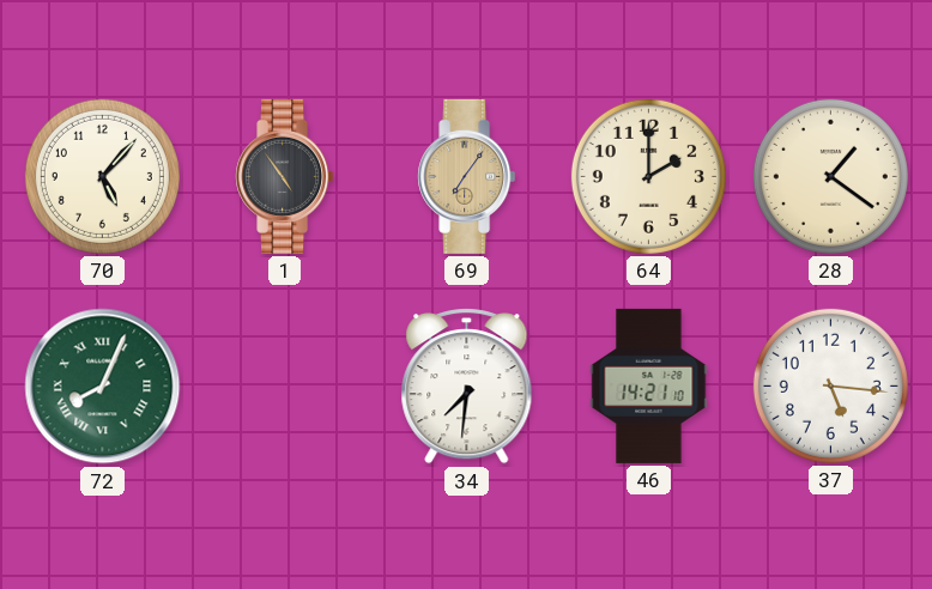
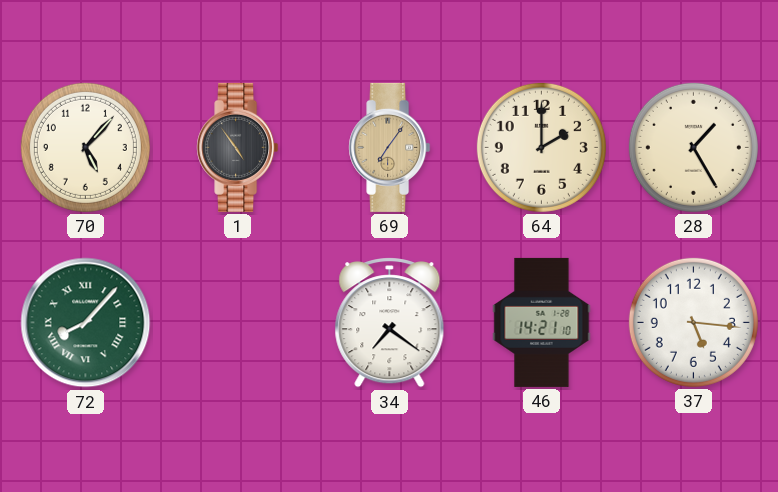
28: 1:21 -> 1:25 (693, 147)
72: 8:04 -> 8:07 (86, 323)
34: 7:31 -> 7:21 (390, 323)
